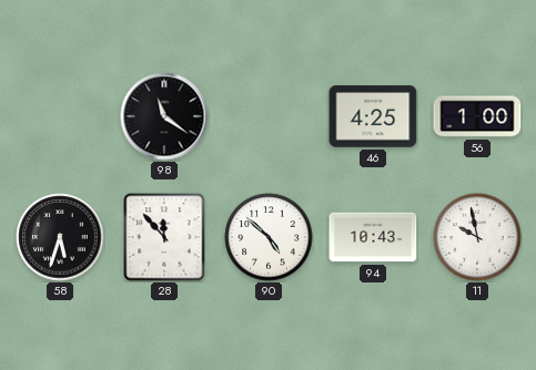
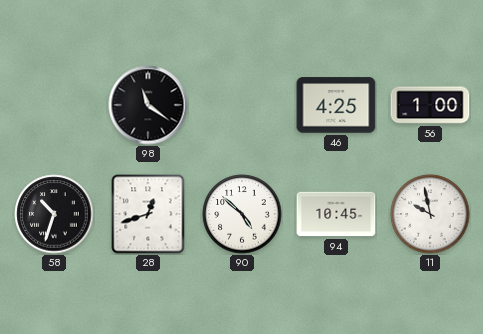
58: 5:33 -> 10:33 (54, 214)
28: 11:53 -> 12:42 (148, 214)
94: 10:43 -> 10:45 (336, 214)
